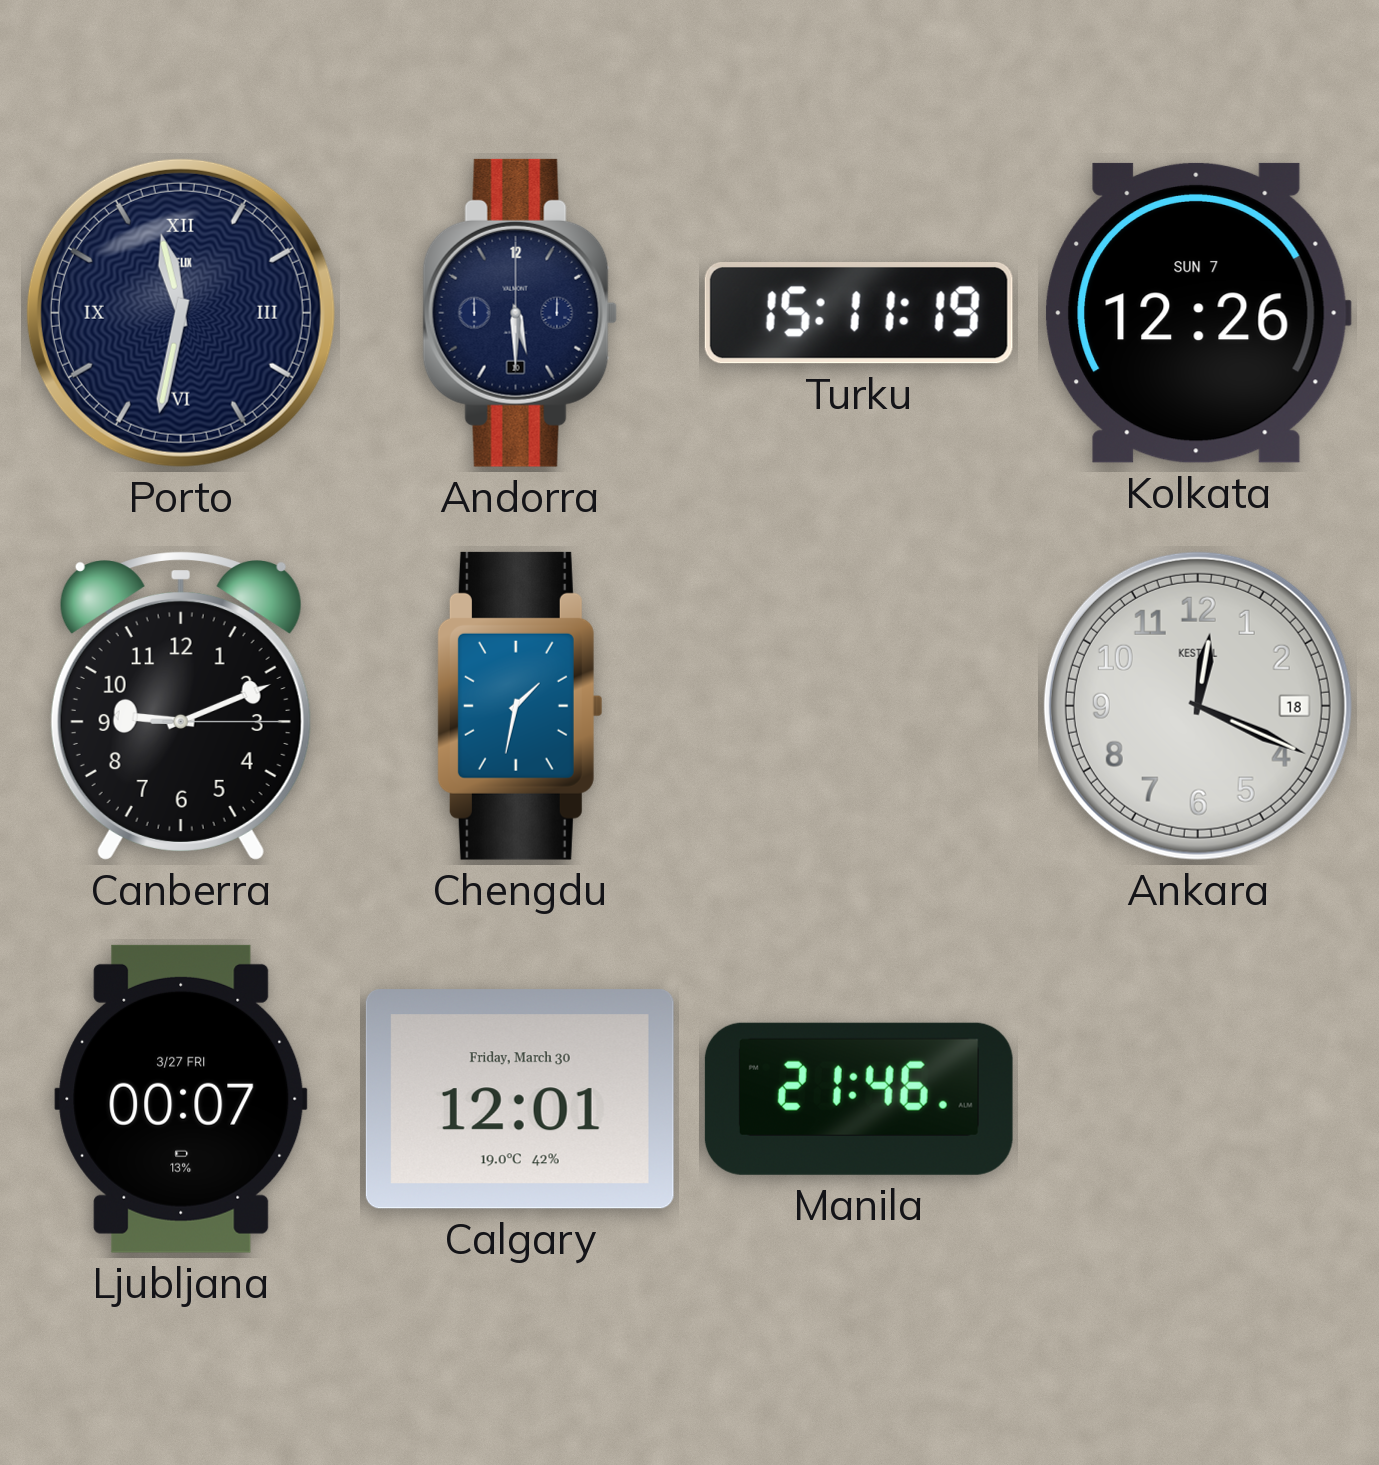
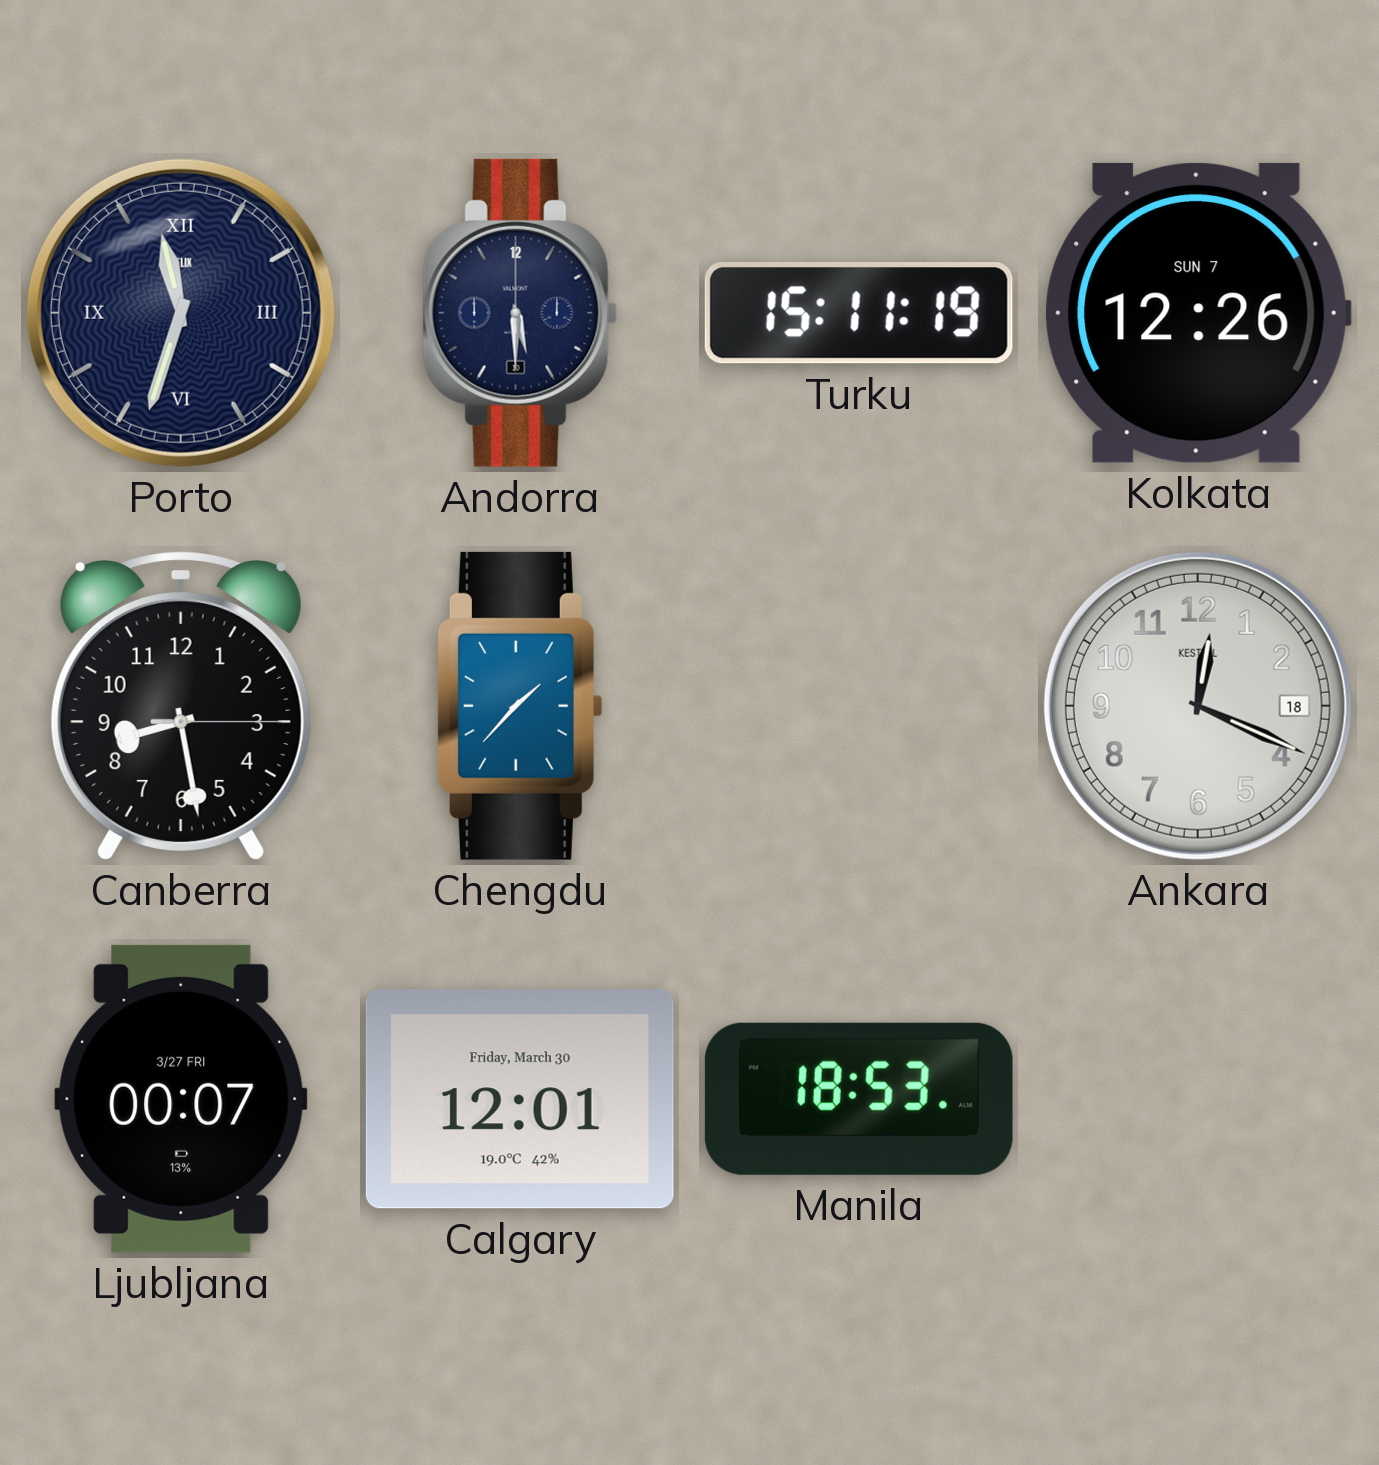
Porto: 11:32 -> 11:33 (181, 313)
Canberra: 9:11 -> 8:28 (181, 706)
Chengdu: 1:32 -> 1:37 (520, 706)
Manila: 21:46 -> 18:53 (859, 1099)
